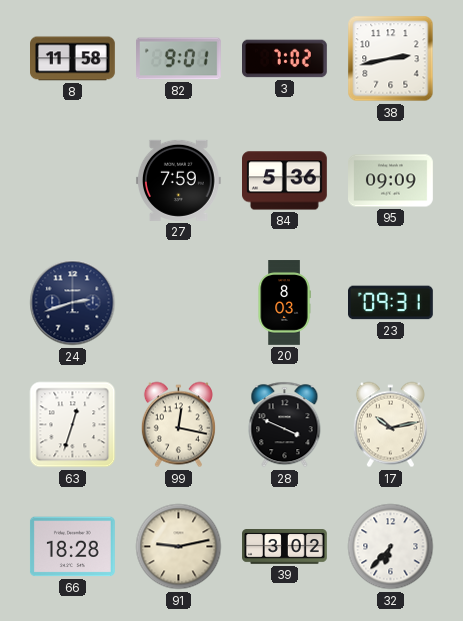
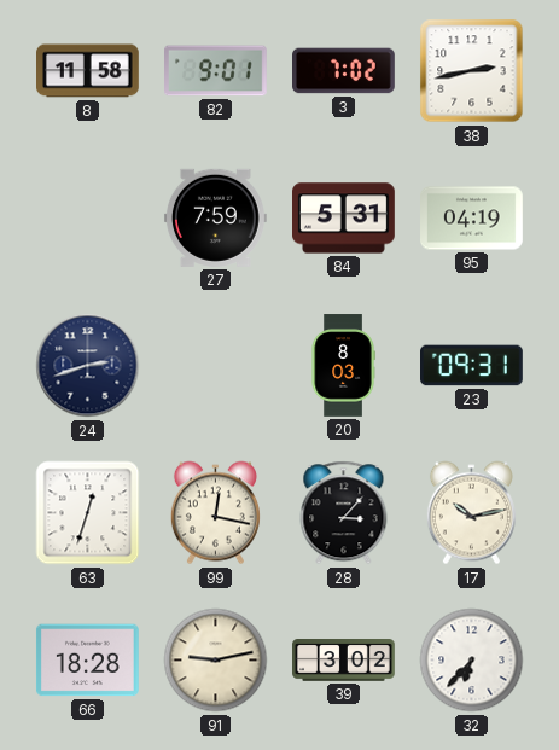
84: 5:36 -> 5:31 (344, 219)
95: 09:09 -> 04:19 (472, 219)
28: 3:49 -> 3:07 (344, 513)
